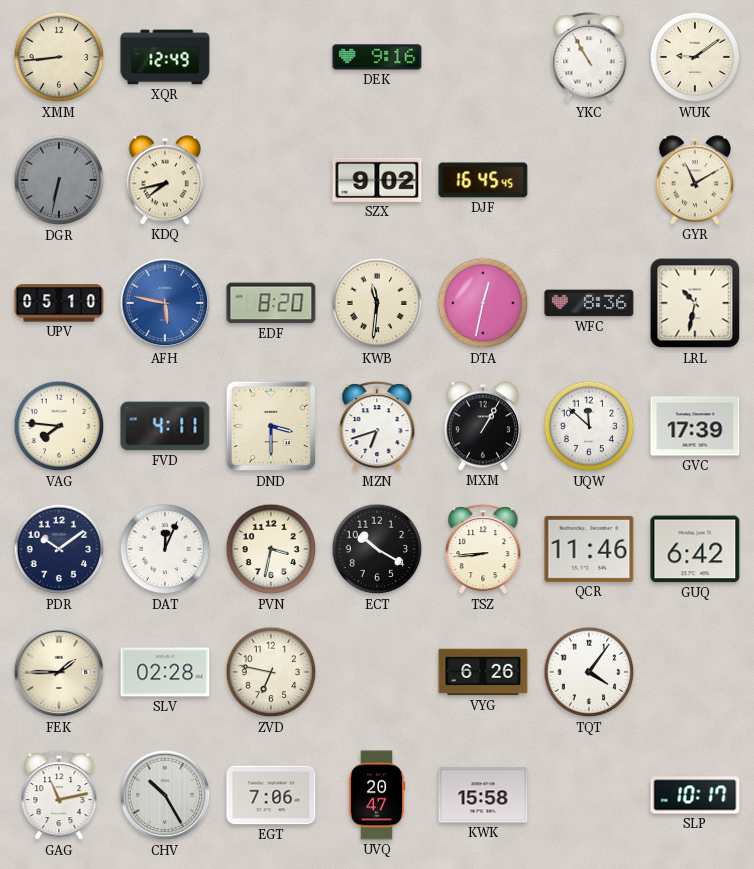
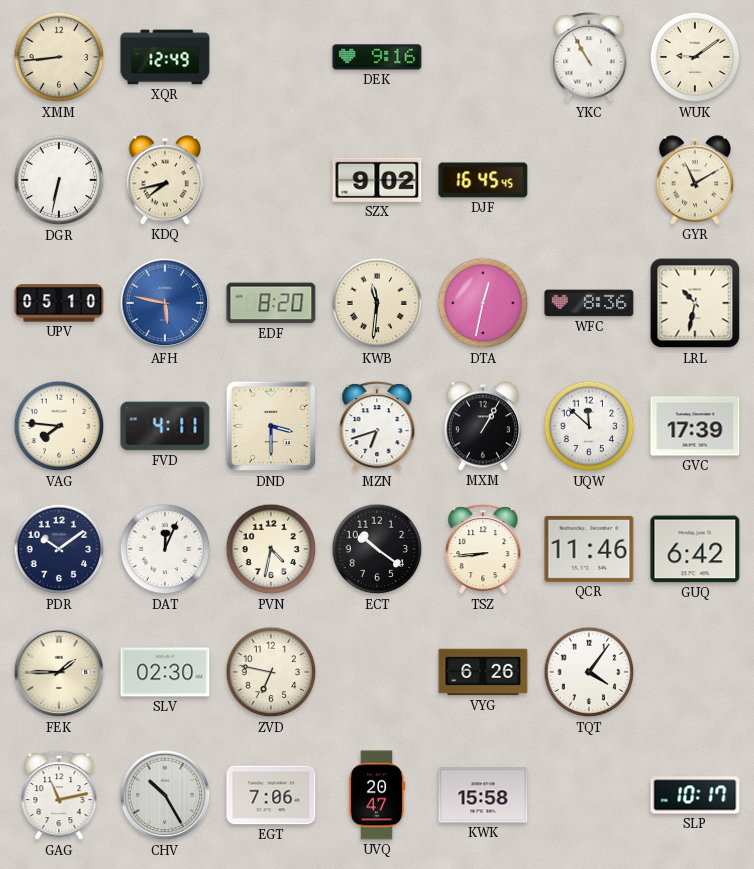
DGR dial: grey -> white (59, 180)
PVN: 3:32 -> 4:32 (271, 549)
ECT: 10:20 -> 10:21 (377, 549)
SLV: 02:28 -> 02:30 (165, 672)
